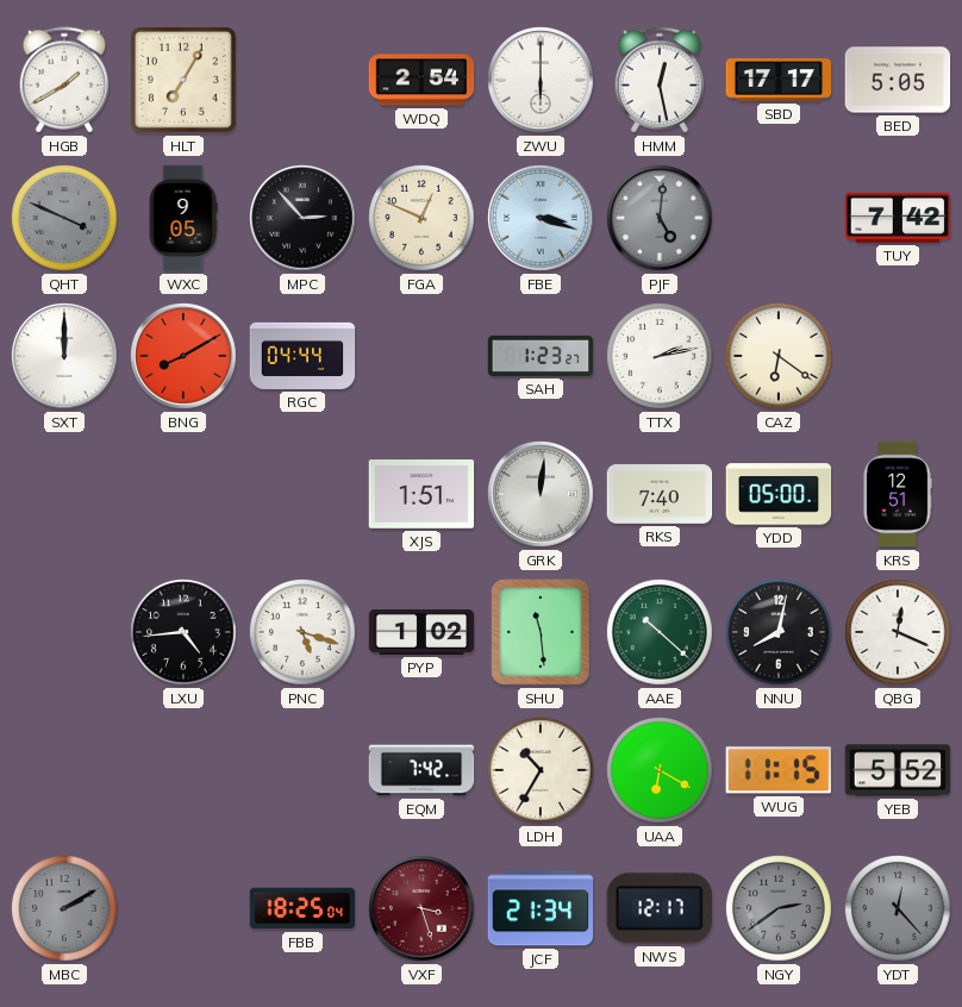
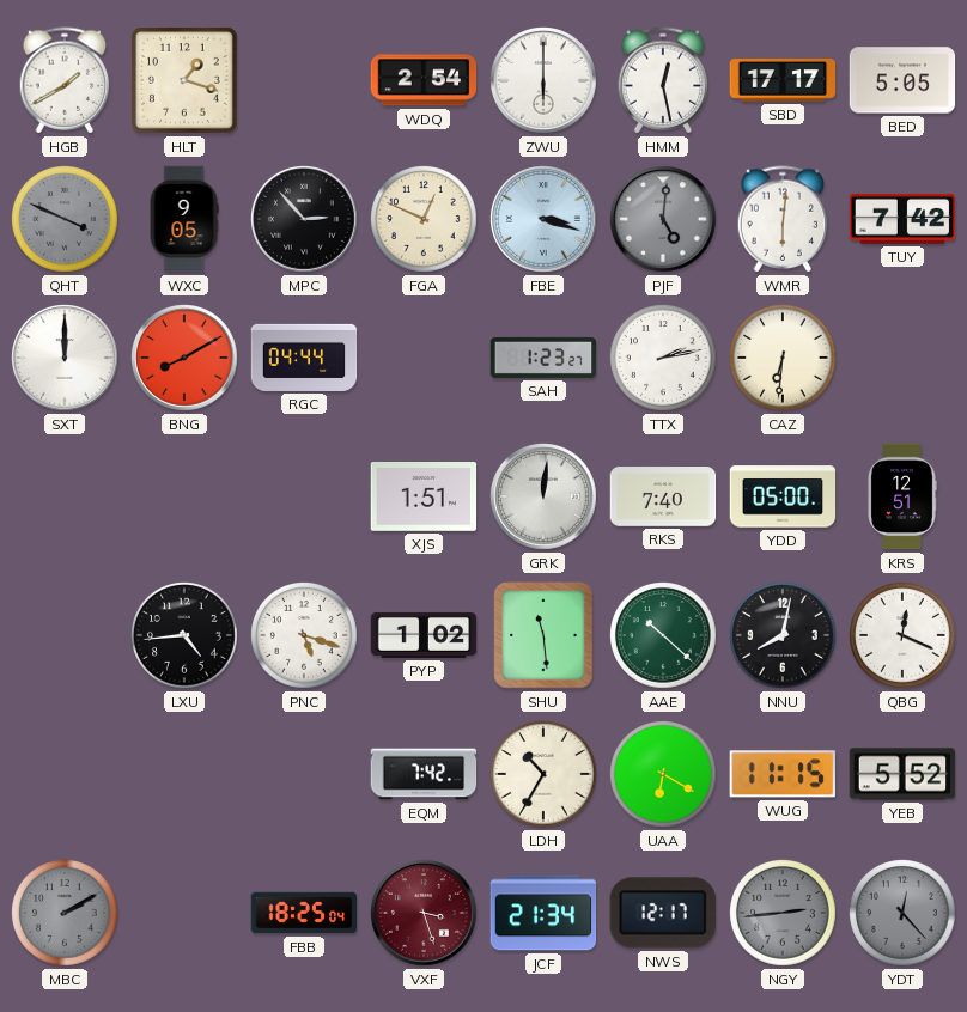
HLT: 7:05 -> 1:18 (186, 81)
WMR: none -> 6:01 (783, 219)
CAZ: 6:21 -> 6:31 (784, 359)
NGY: 2:39 -> 2:44 (784, 914)
